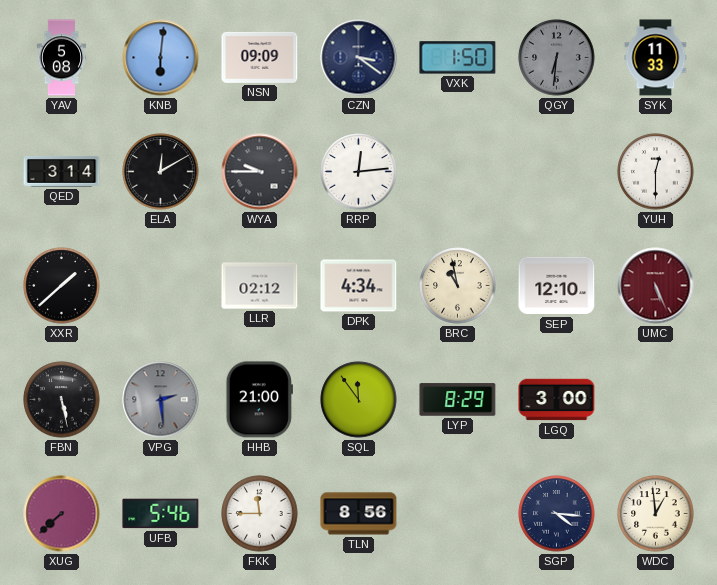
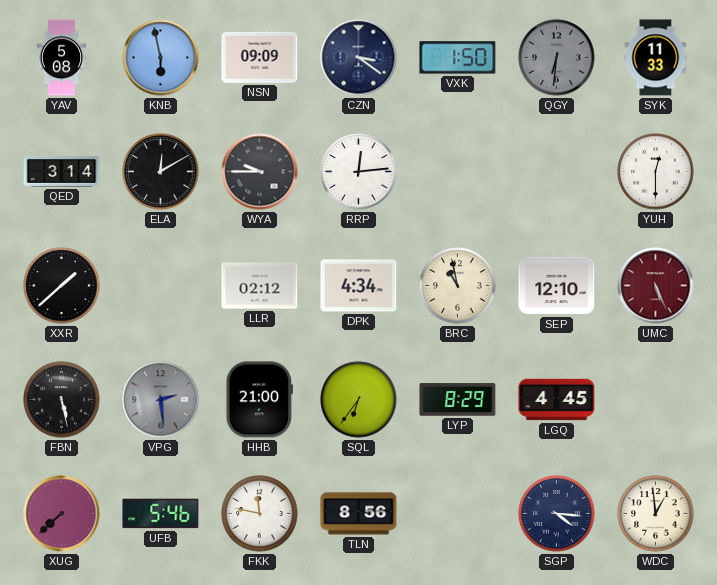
KNB: 6:01 -> 5:58 (161, 58)
SQL: 11:54 -> 6:36 (359, 400)
LGQ: 3:00 -> 4:45 (557, 400)
FKK: 11:45 -> 11:47 (260, 514)
